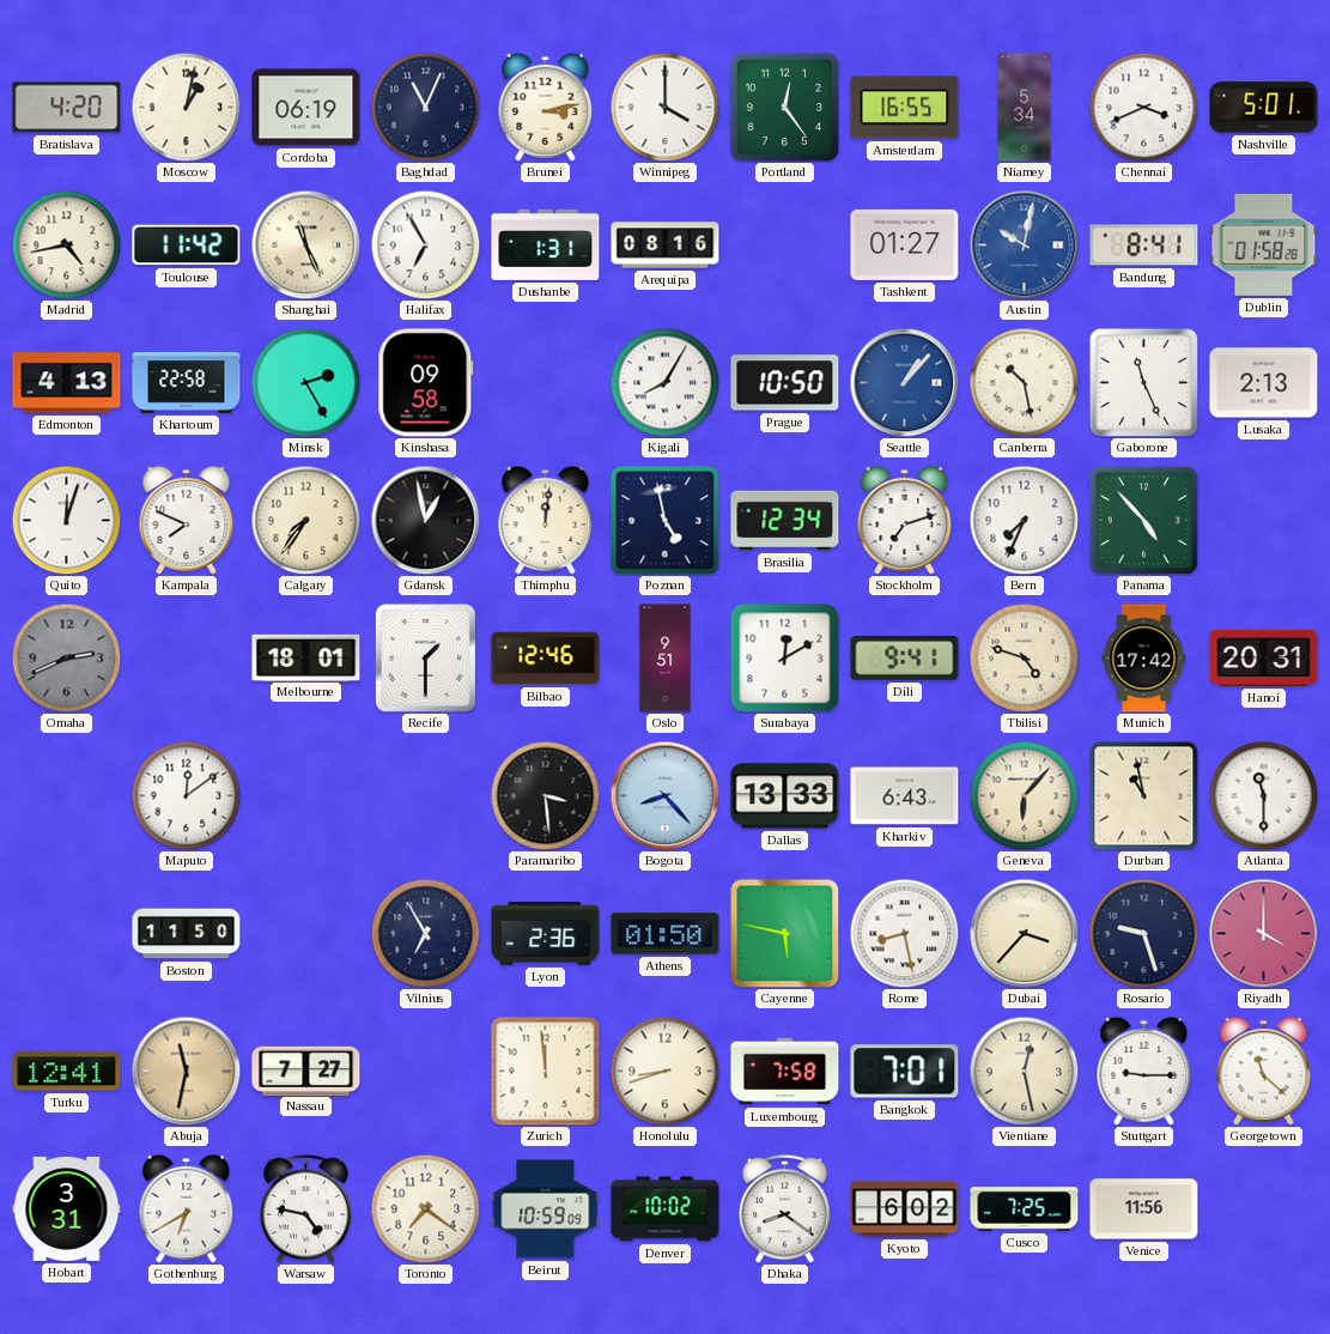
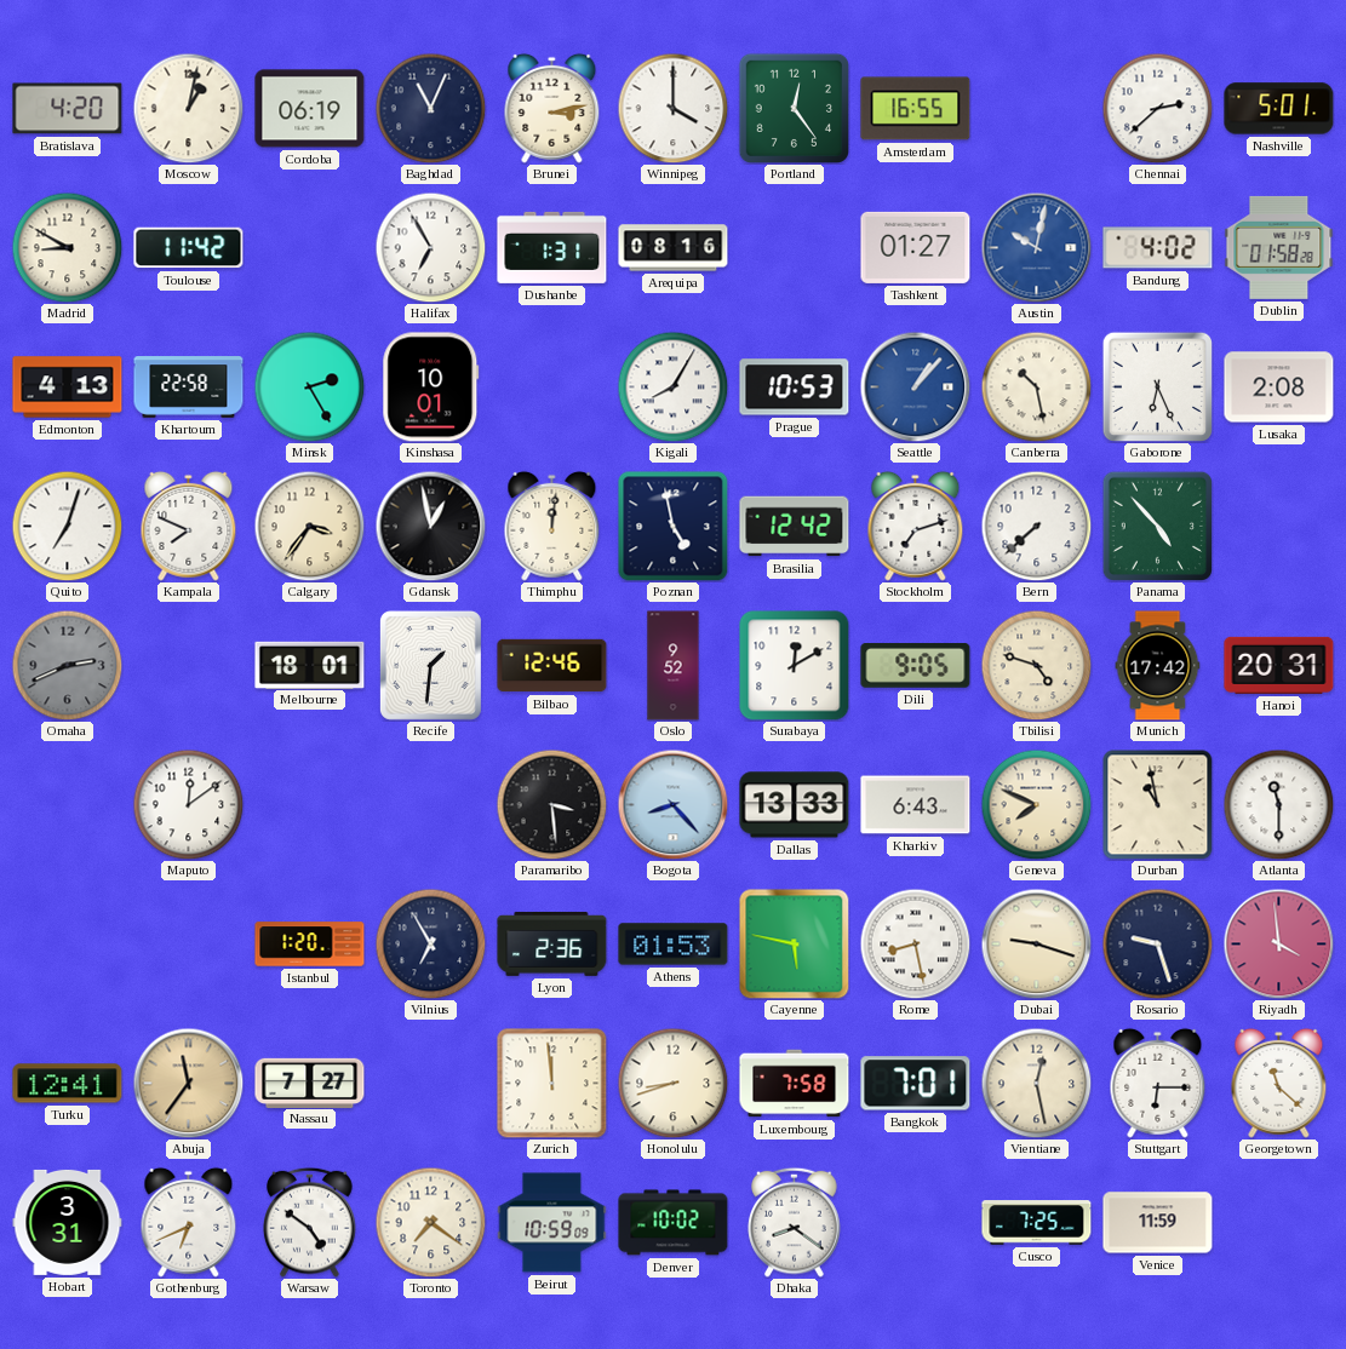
Niamey: 5:34 -> none (1025, 108)
Chennai: 3:41 -> 2:38 (1157, 108)
Madrid: 4:43 -> 8:50 (67, 247)
Shanghai: 11:26 -> none (305, 244)
Bandung: 8:41 -> 4:02 (1158, 248)
Kinshasa: 09:58 -> 10:01 (431, 388)
Prague: 10:50 -> 10:53 (795, 388)
Gaborone: 11:26 -> 6:26 (1157, 386)
Lusaka: 2:13 -> 2:08 (1279, 388)
Quito: 12:03 -> 7:03 (67, 526)
Calgary: 7:36 -> 3:36 (309, 526)
Brasilia: 12:34 -> 12:42 (795, 527)
Bern: 7:34 -> 7:38 (1036, 526)
Recife: 1:30 -> 1:31 (430, 665)
Oslo: 9:51 -> 9:52 (674, 666)
Dili: 9:41 -> 9:05 (916, 666)
Geneva: 6:07 -> 7:49 (1036, 804)
Boston: 11:50 -> none (187, 934)
Istanbul: none -> 1:20 (310, 945)
Athens: 01:50 -> 01:53 (674, 945)
Dubai: 3:37 -> 9:18 (1036, 943)
Riyadh: 4:00 -> 3:59 (1278, 943)
Abuja: 11:32 -> 11:36 (188, 1083)
Stuttgart: 9:15 -> 6:15 (1158, 1083)
Gothenburg: 6:40 -> 6:41 (189, 1222)
Warsaw: 4:47 -> 4:51 (310, 1222)
Kyoto: 6:02 -> none (905, 1209)
Venice: 11:56 -> 11:59 (1158, 1223)
